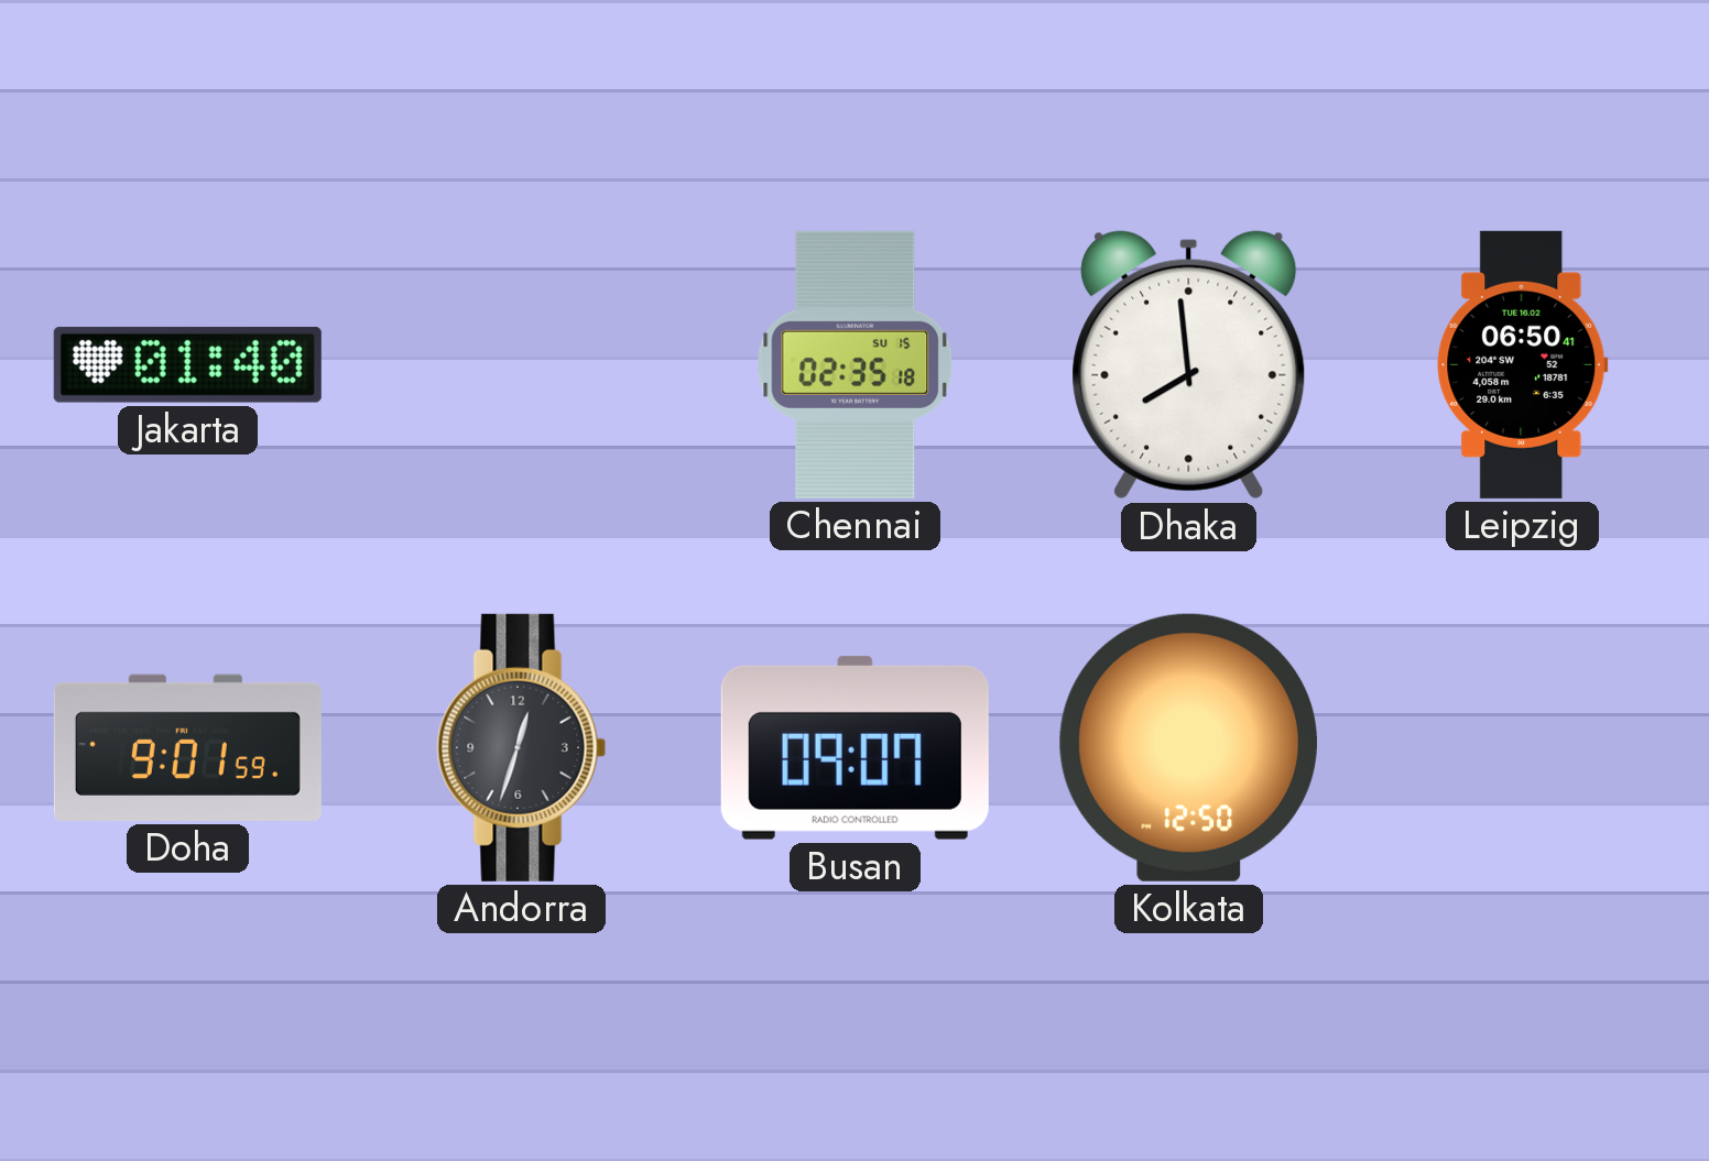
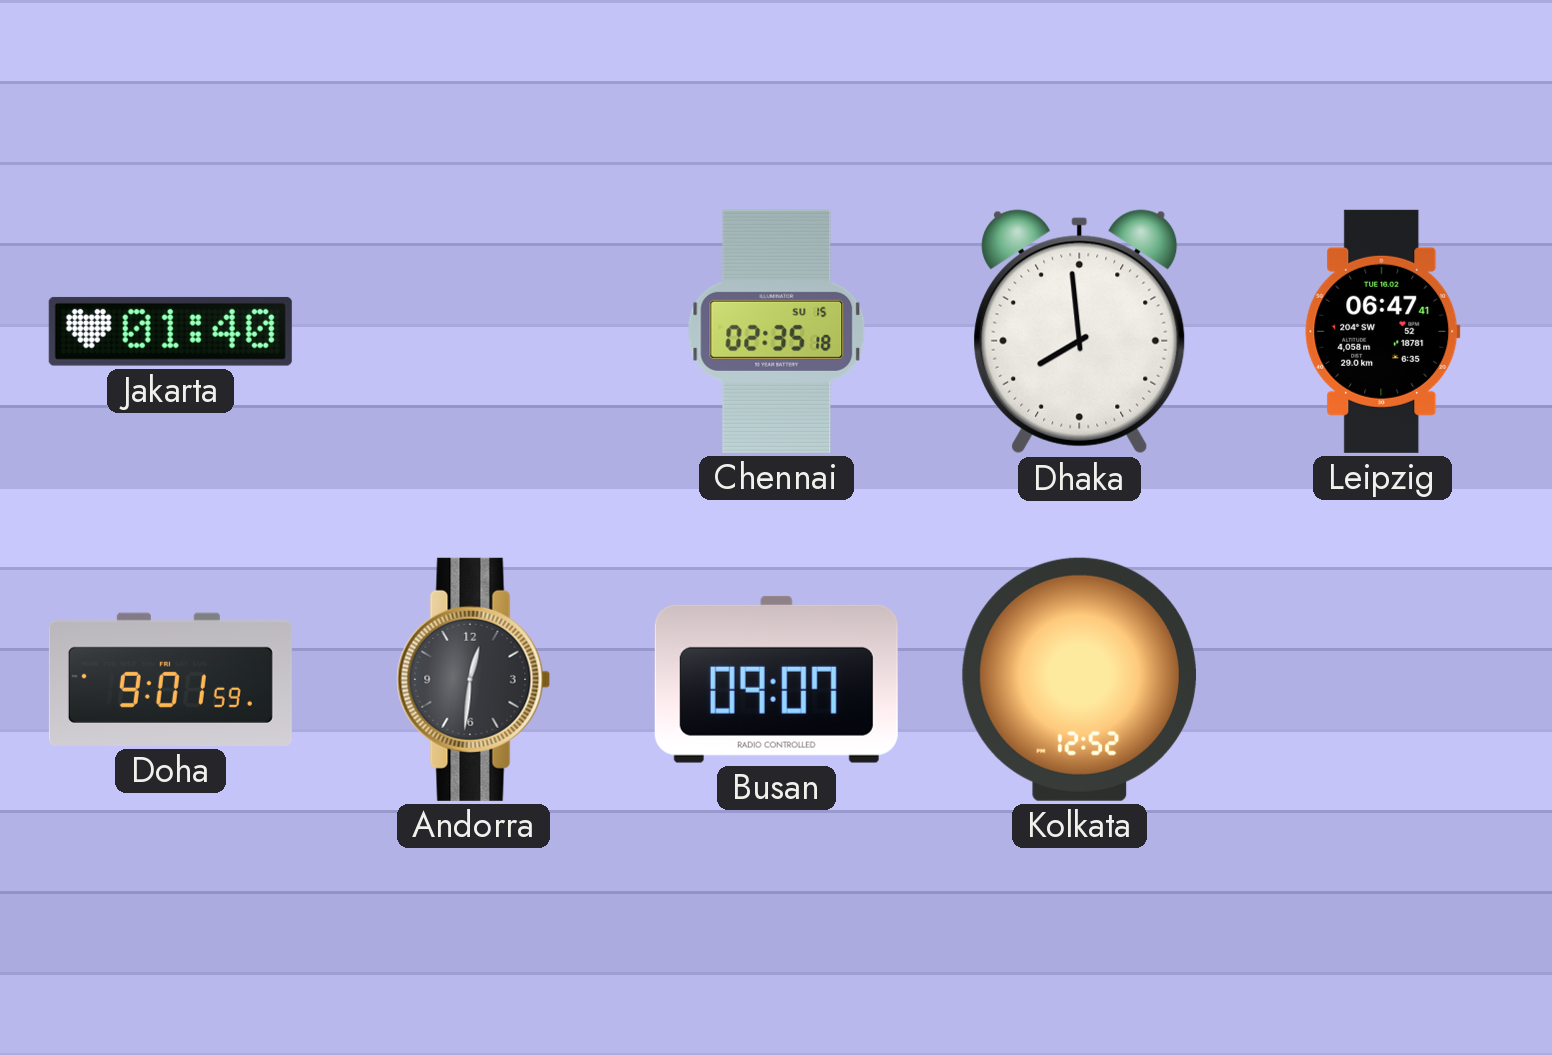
Leipzig: 06:50 -> 06:47 (1383, 331)
Andorra: 12:33 -> 12:31 (474, 679)
Kolkata: 12:50 -> 12:52 (1079, 679)
